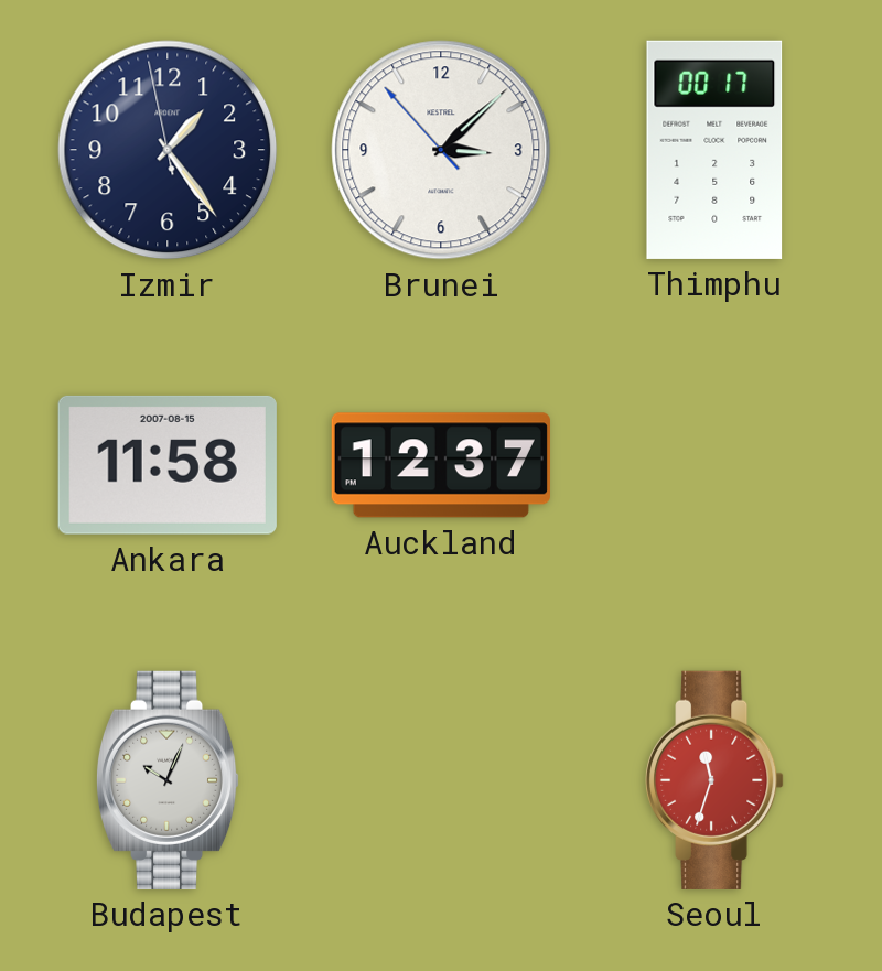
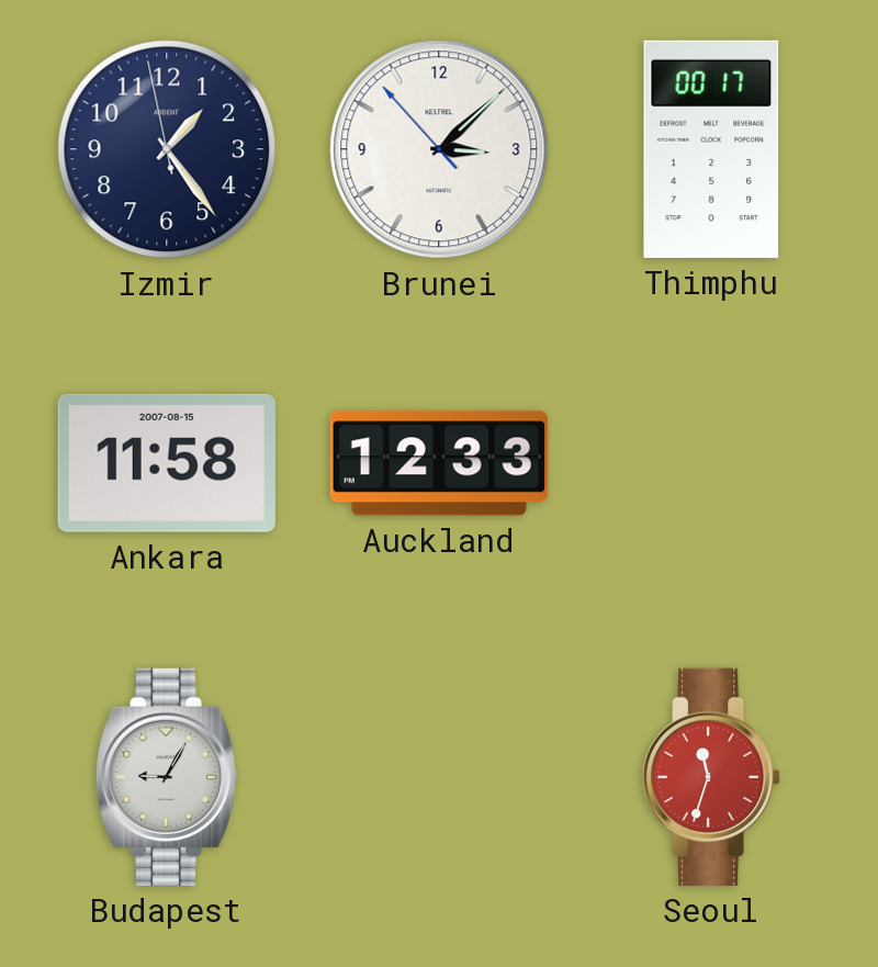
Auckland: 12:37 -> 12:33 (439, 463)
Budapest: 10:04 -> 9:05 (167, 777)
